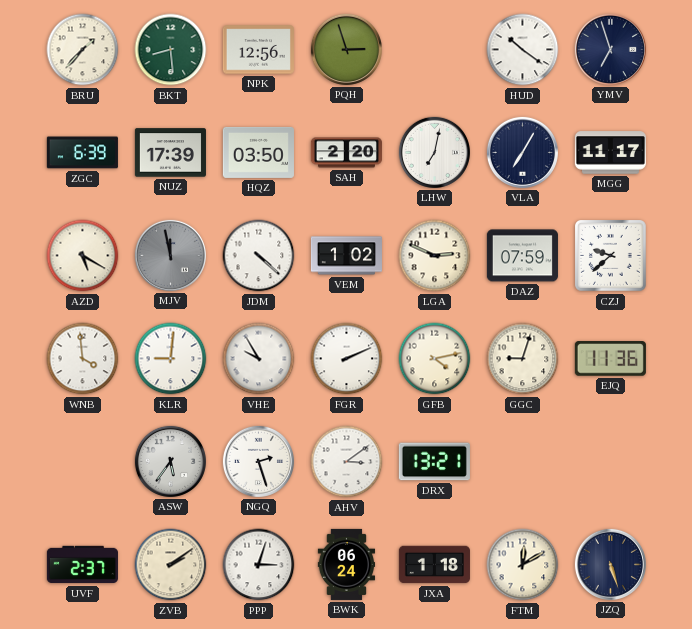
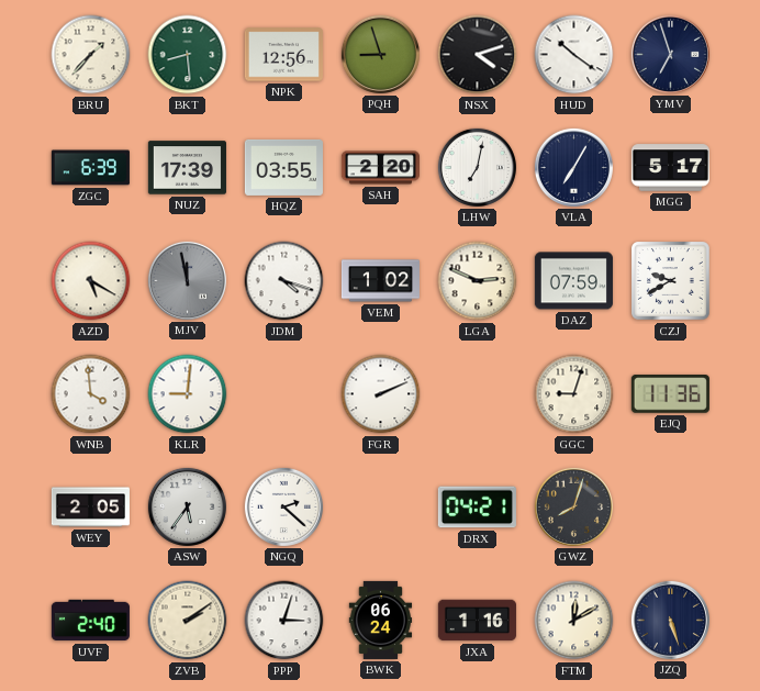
PQH: 2:57 -> 8:57 (380, 54)
NSX: none -> 4:12 (478, 55)
HQZ: 03:50 -> 03:55 (283, 167)
MGG: 11:17 -> 5:17 (670, 168)
JDM: 4:22 -> 4:18 (284, 281)
CZJ: 9:38 -> 9:40 (671, 281)
VHE: 9:55 -> none (259, 359)
GFB: 4:13 -> none (435, 359)
WEY: none -> 2:05 (90, 508)
NGQ: 2:27 -> 2:22 (283, 506)
AHV: 3:09 -> none (347, 462)
DRX: 13:21 -> 04:21 (477, 508)
GWZ: none -> 8:03 (573, 506)
UVF: 2:37 -> 2:40 (90, 621)
JXA: 1:18 -> 1:16 (477, 621)
